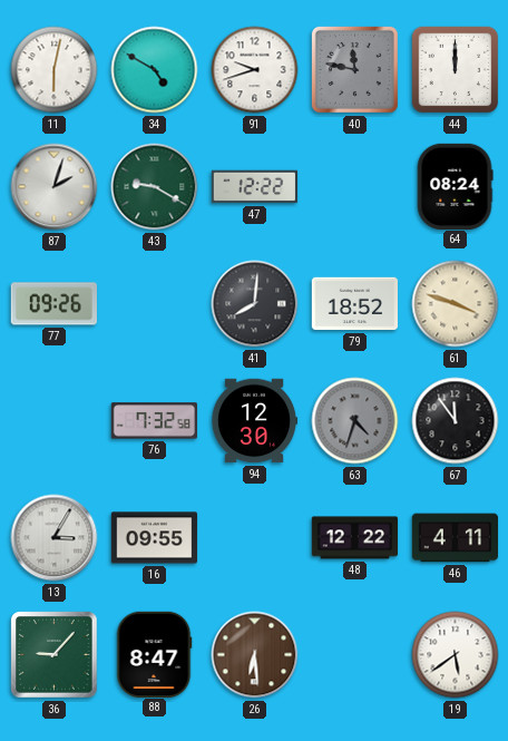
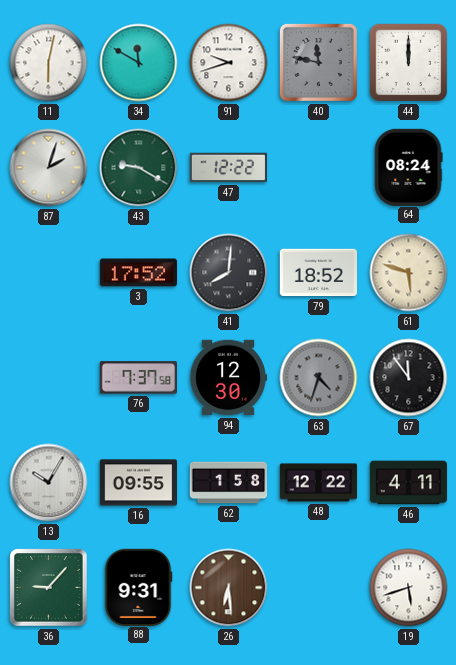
34: 4:50 -> 11:50 (139, 63)
77: 09:26 -> none (53, 304)
3: none -> 17:52 (139, 273)
61: 3:48 -> 5:48 (409, 273)
76: 7:32 -> 7:37 (138, 378)
13: 3:05 -> 10:05 (49, 483)
62: none -> 1:58 (229, 483)
88: 8:47 -> 9:31 (138, 587)
19: 5:39 -> 5:42 (409, 588)
